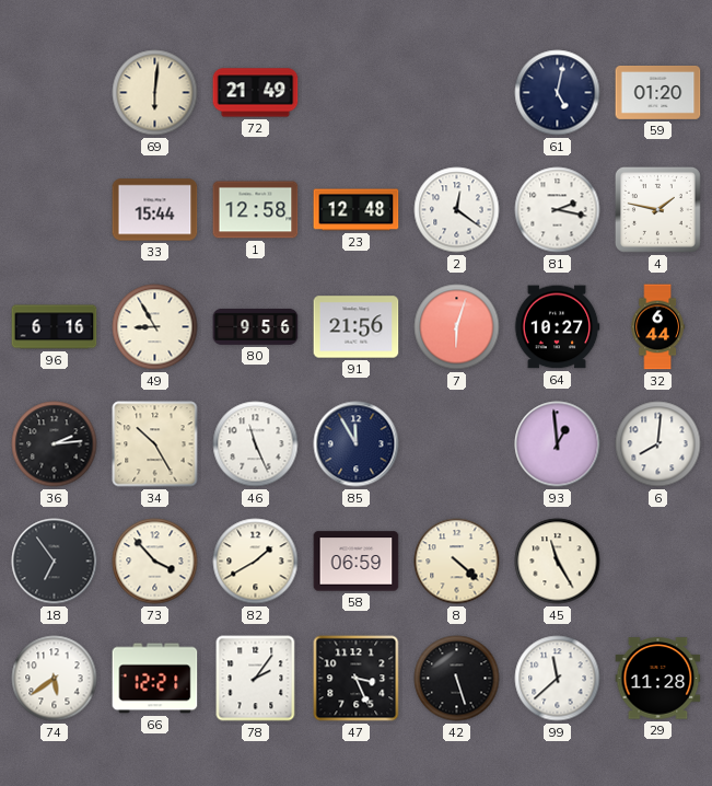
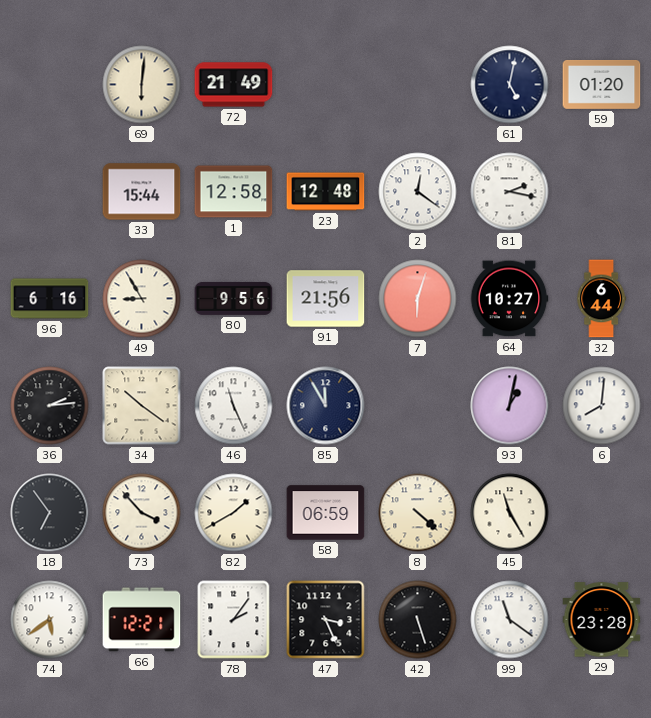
4: 1:47 -> none (657, 209)
34: 10:25 -> 10:21 (142, 406)
93: 12:59 -> 1:02 (510, 406)
99: 11:38 -> 11:21 (510, 620)
29: 11:28 -> 23:28 (602, 620)
